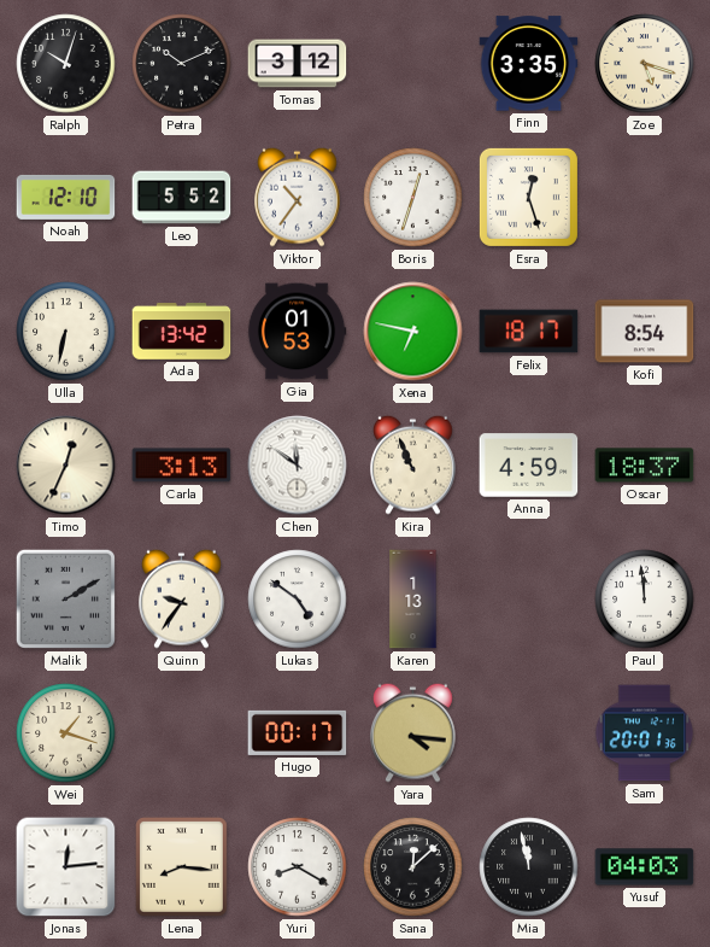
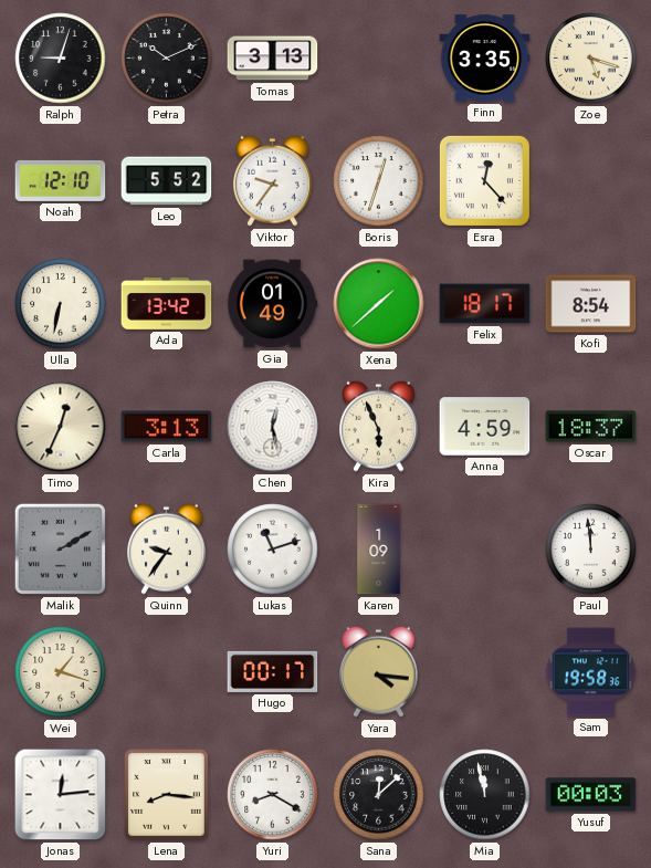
Ralph: 10:03 -> 9:03 (61, 59)
Tomas: 3:12 -> 3:13 (273, 59)
Viktor: 10:36 -> 9:36 (273, 180)
Esra: 12:27 -> 12:23 (484, 180)
Gia: 01:53 -> 01:49 (272, 304)
Xena: 6:47 -> 1:38 (379, 304)
Chen: 11:51 -> 12:28 (273, 427)
Kira: 10:56 -> 5:56 (379, 426)
Lukas: 4:51 -> 11:12 (273, 550)
Karen: 1:13 -> 1:09 (379, 550)
Sam: 20:01 -> 19:58 (591, 672)
Yusuf: 04:03 -> 00:03 (591, 795)
